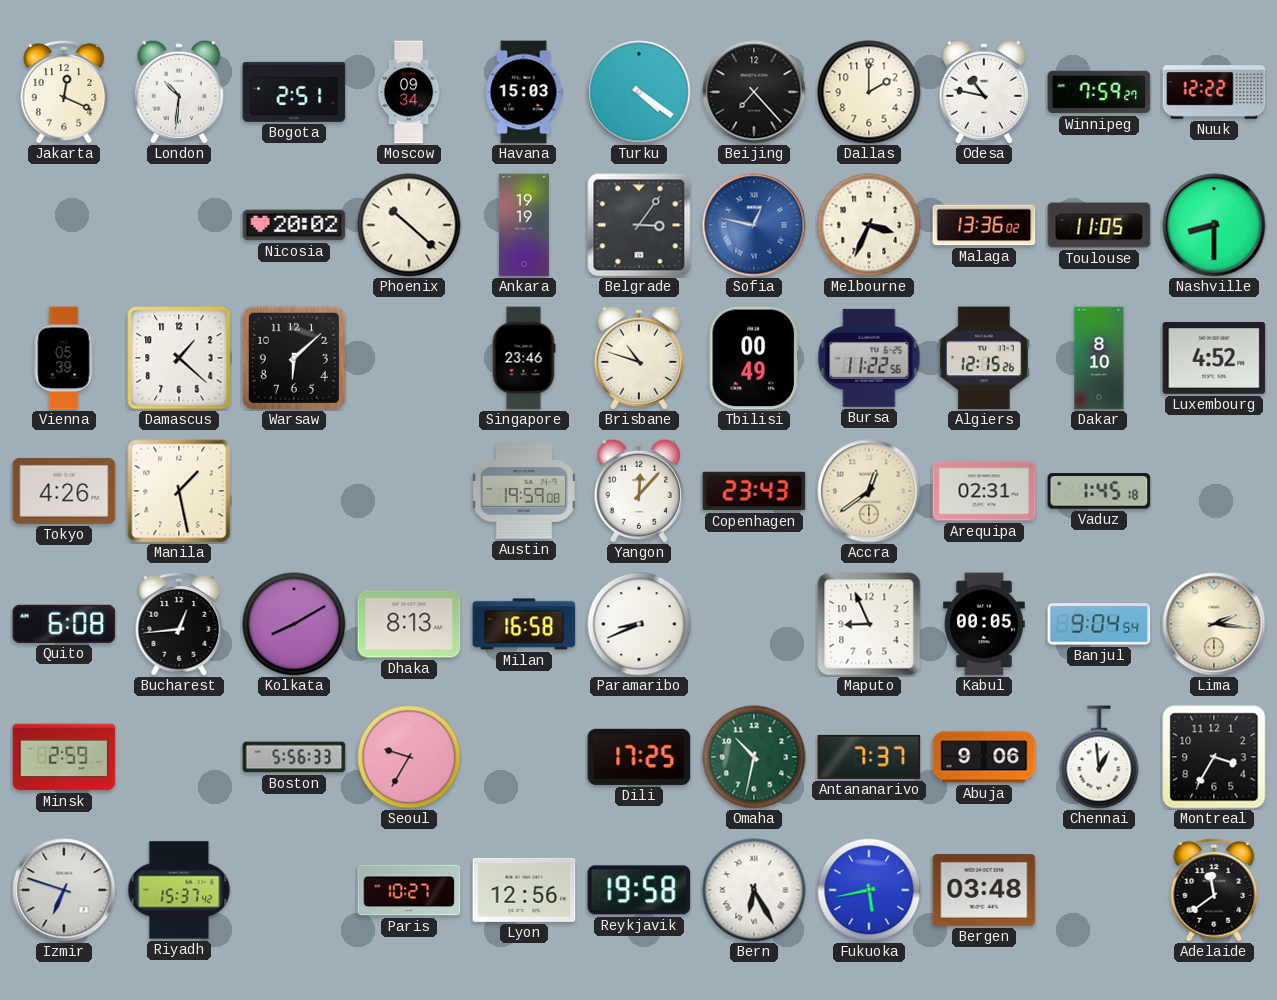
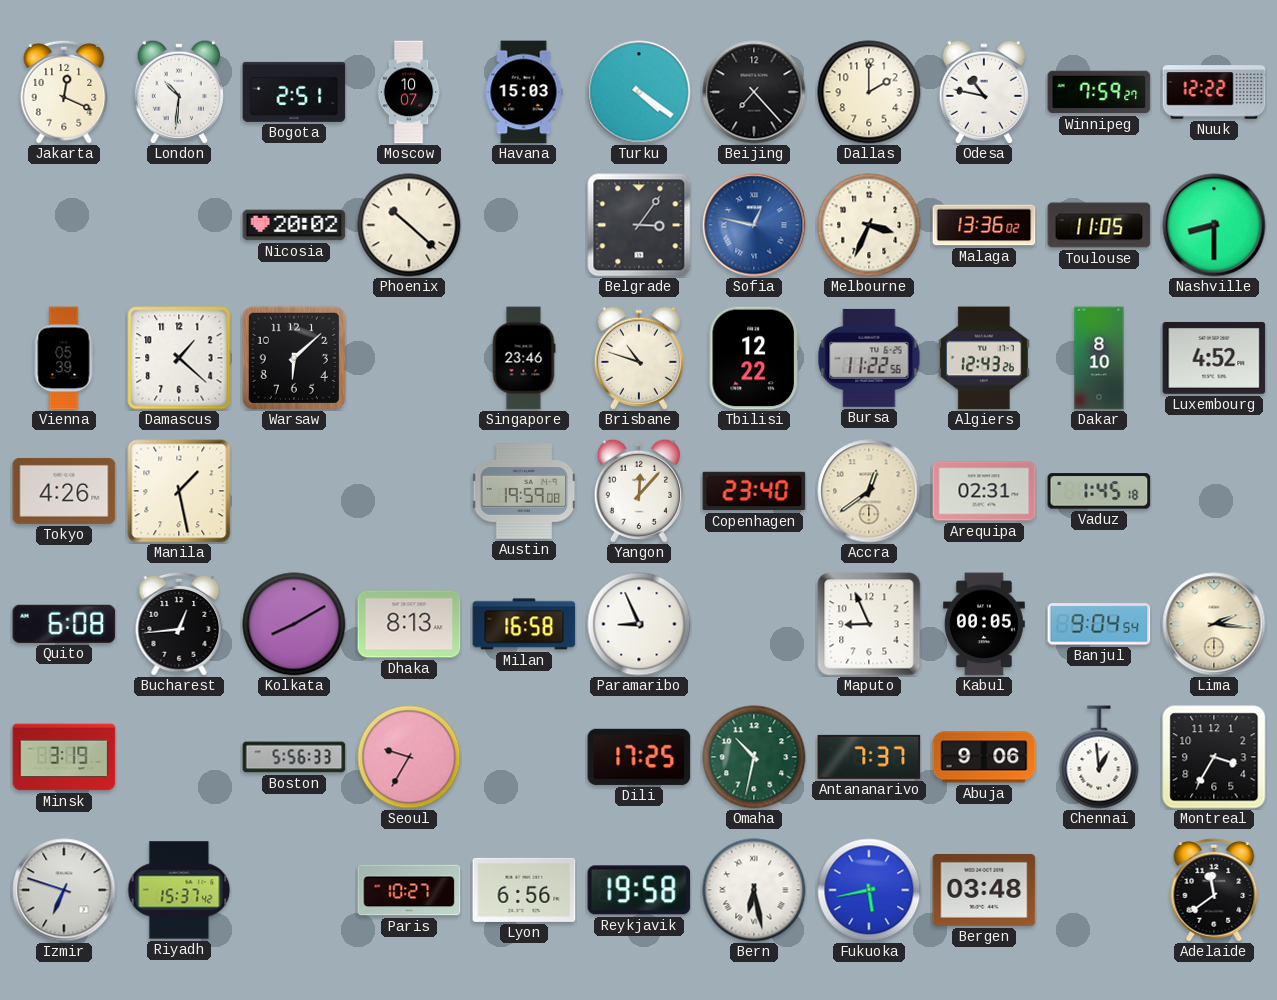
Moscow: 09:34 -> 10:07 (409, 92)
Ankara: 19:19 -> none (524, 225)
Tbilisi: 00:49 -> 12:22 (754, 358)
Algiers: 12:15 -> 12:43 (984, 358)
Copenhagen: 23:43 -> 23:40 (754, 491)
Paramaribo: 8:41 -> 8:56 (639, 624)
Minsk: 2:59 -> 3:19 (64, 757)
Lyon: 12:56 -> 6:56 (524, 890)
Bern: 6:25 -> 6:28 (754, 890)
